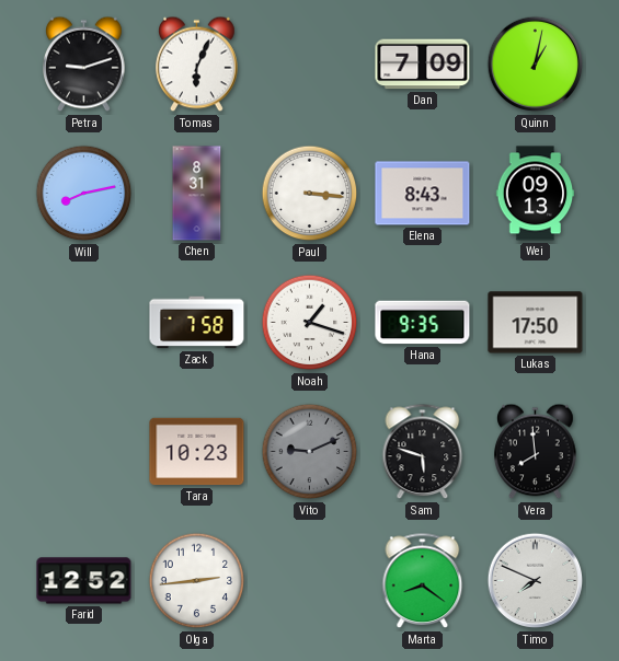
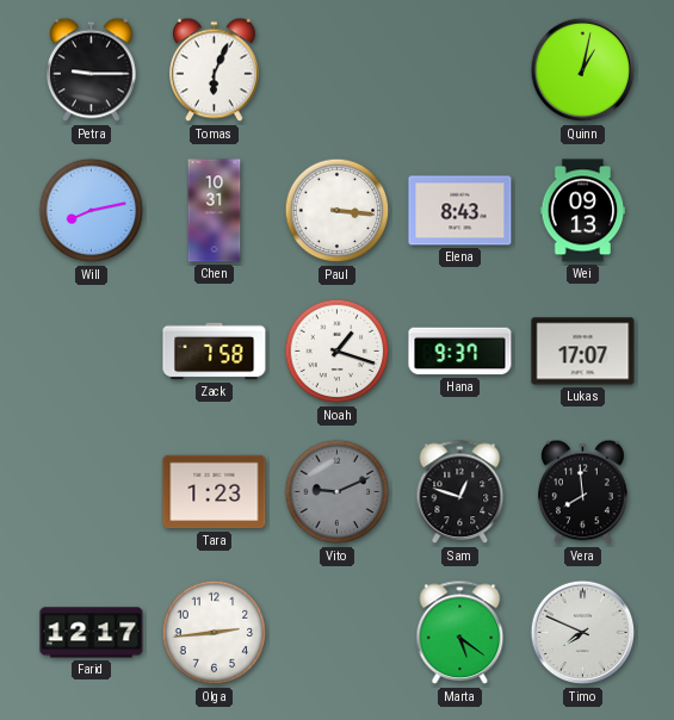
Petra: 9:12 -> 9:15 (92, 70)
Dan: 7:09 -> none (423, 65)
Chen: 8:31 -> 10:31 (215, 211)
Hana: 9:35 -> 9:37 (460, 352)
Lukas: 17:50 -> 17:07 (583, 352)
Tara: 10:23 -> 1:23 (215, 492)
Sam: 5:48 -> 12:48 (460, 492)
Farid: 12:52 -> 12:17 (92, 633)
Marta: 8:21 -> 5:21 (460, 633)
